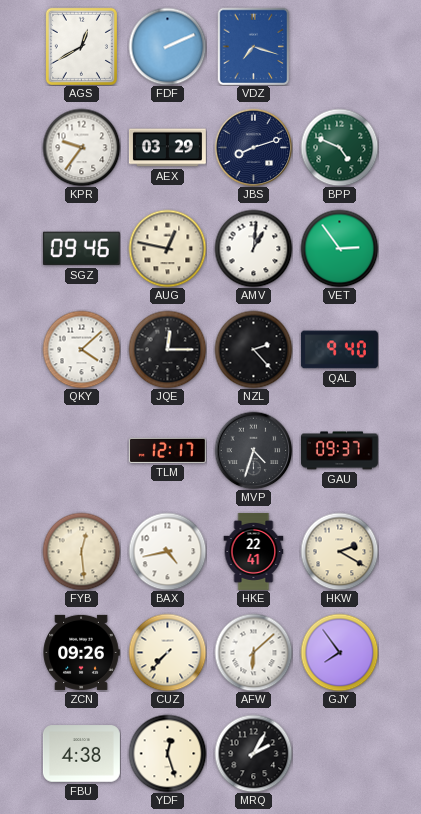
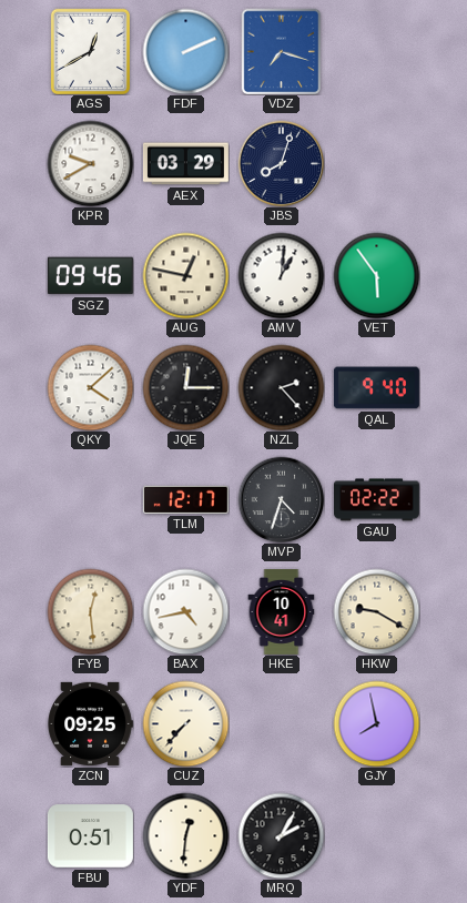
KPR: 9:36 -> 9:40 (90, 163)
JBS: 8:12 -> 8:03 (281, 163)
BPP: 4:49 -> none (339, 147)
VET: 2:54 -> 5:54 (376, 275)
GAU: 09:37 -> 02:22 (376, 500)
HKE: 22:41 -> 10:41 (282, 611)
HKW: 2:20 -> 9:20 (376, 611)
ZCN: 09:26 -> 09:25 (90, 723)
AFW: 6:08 -> none (253, 652)
GJY: 7:54 -> 7:58 (376, 723)
FBU: 4:38 -> 0:51 (90, 836)
YDF: 12:27 -> 12:31 (185, 835)
